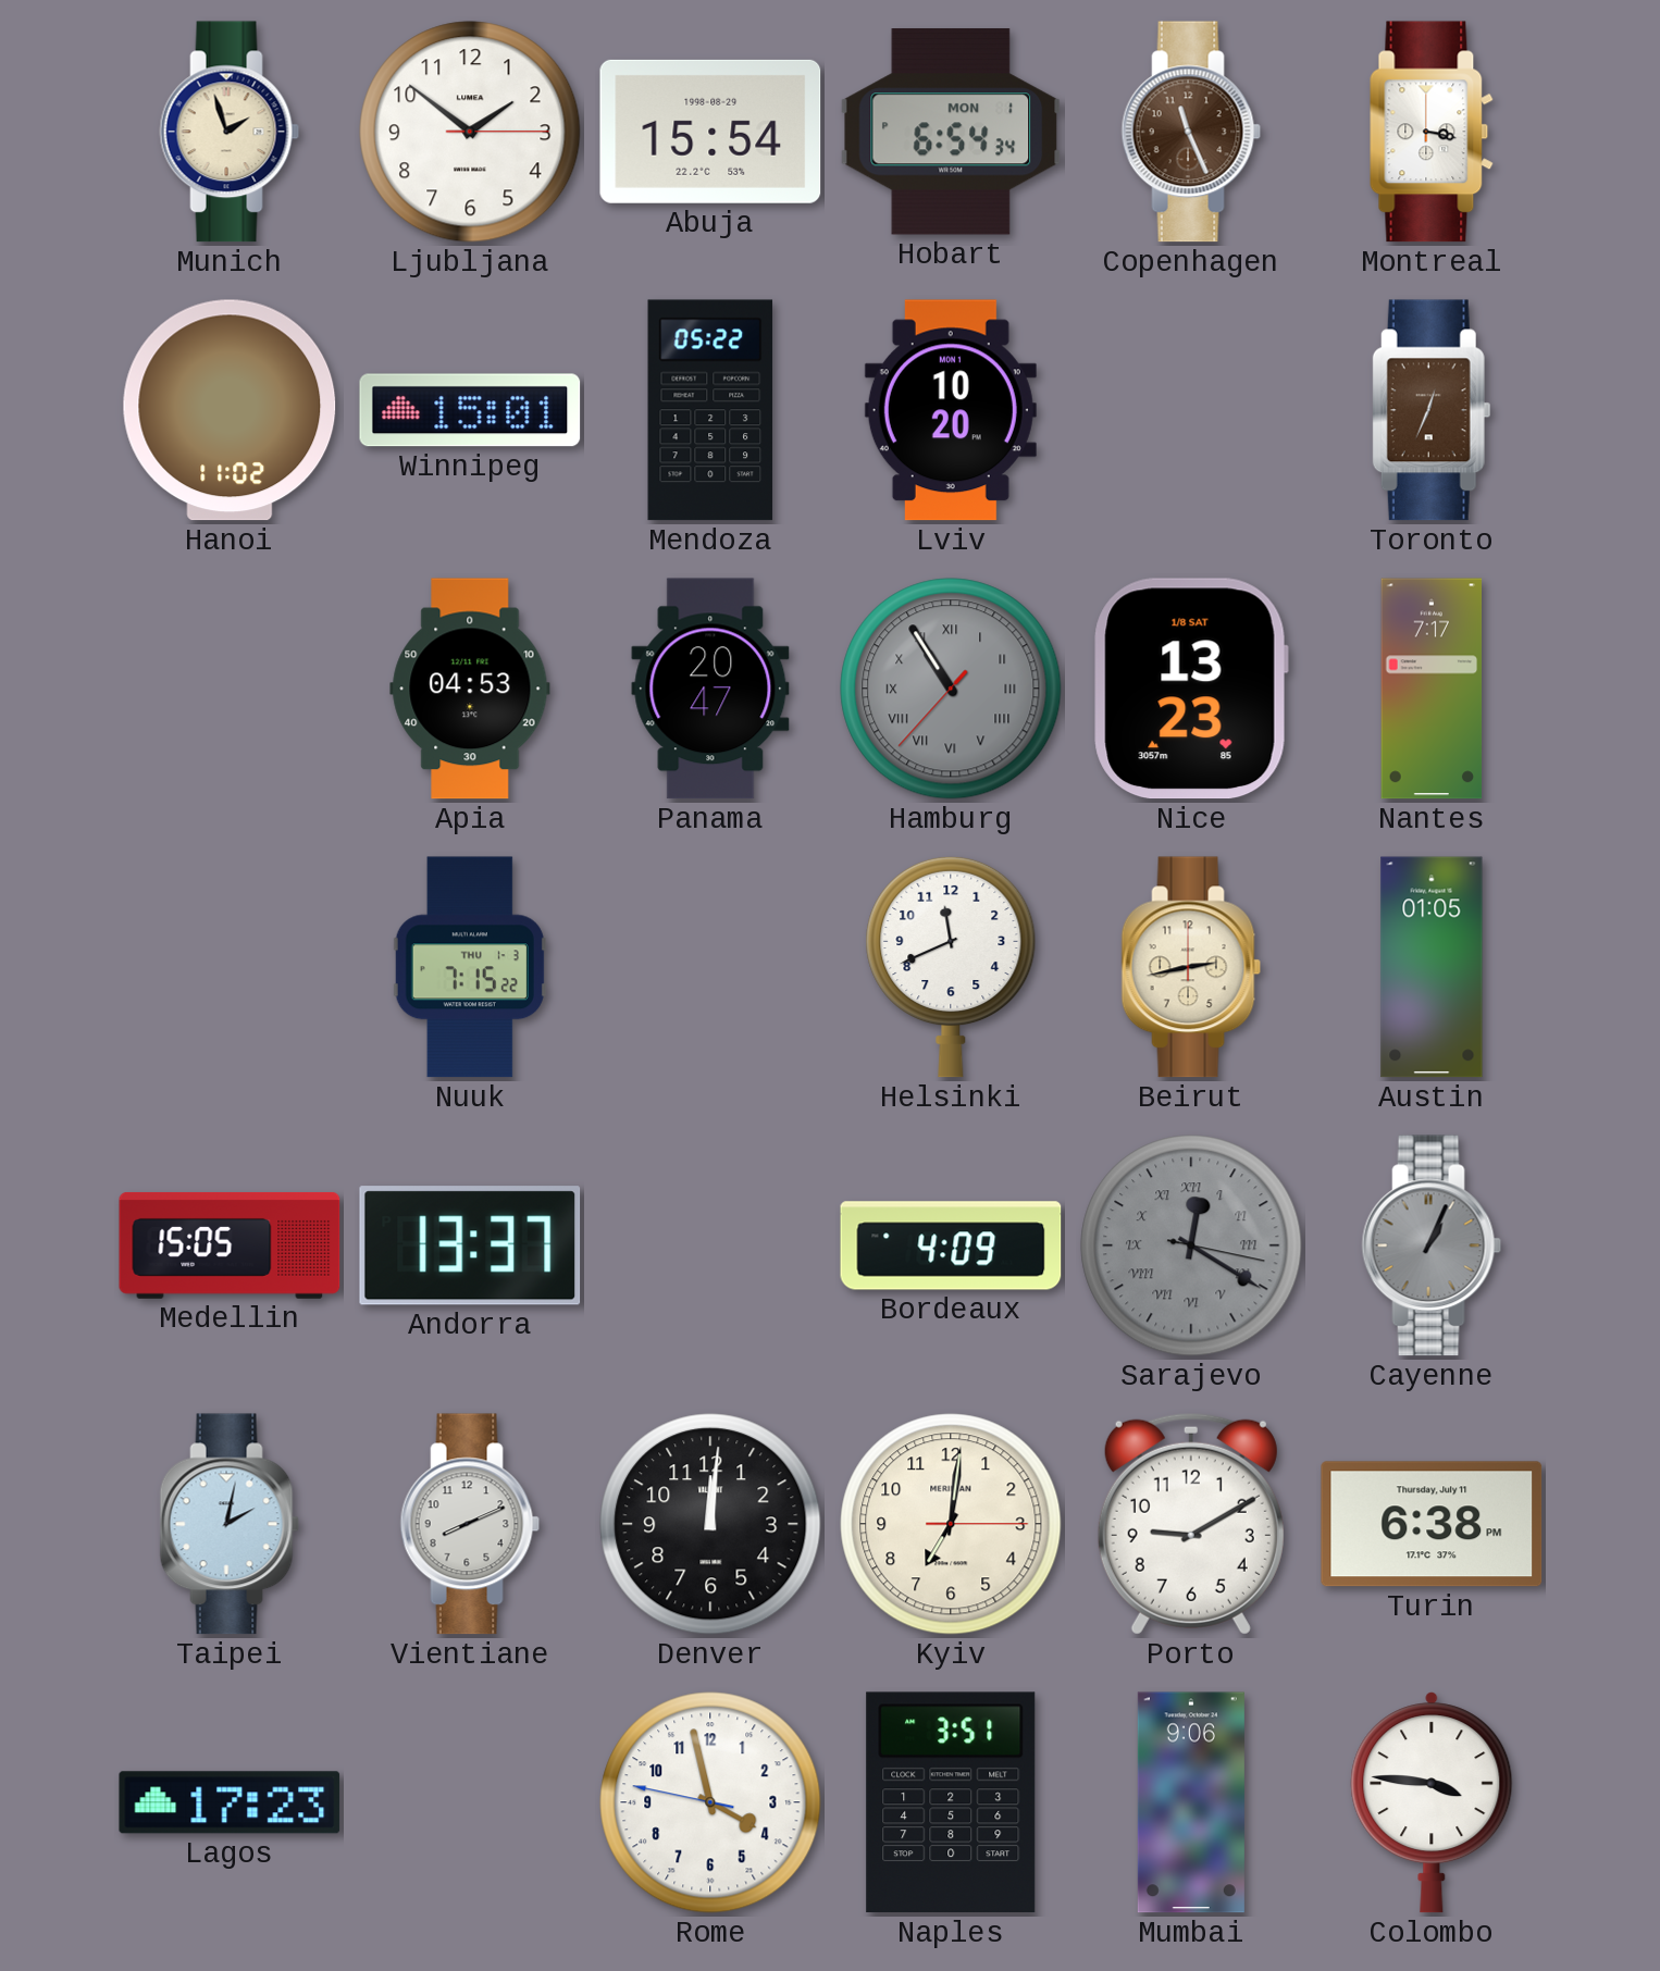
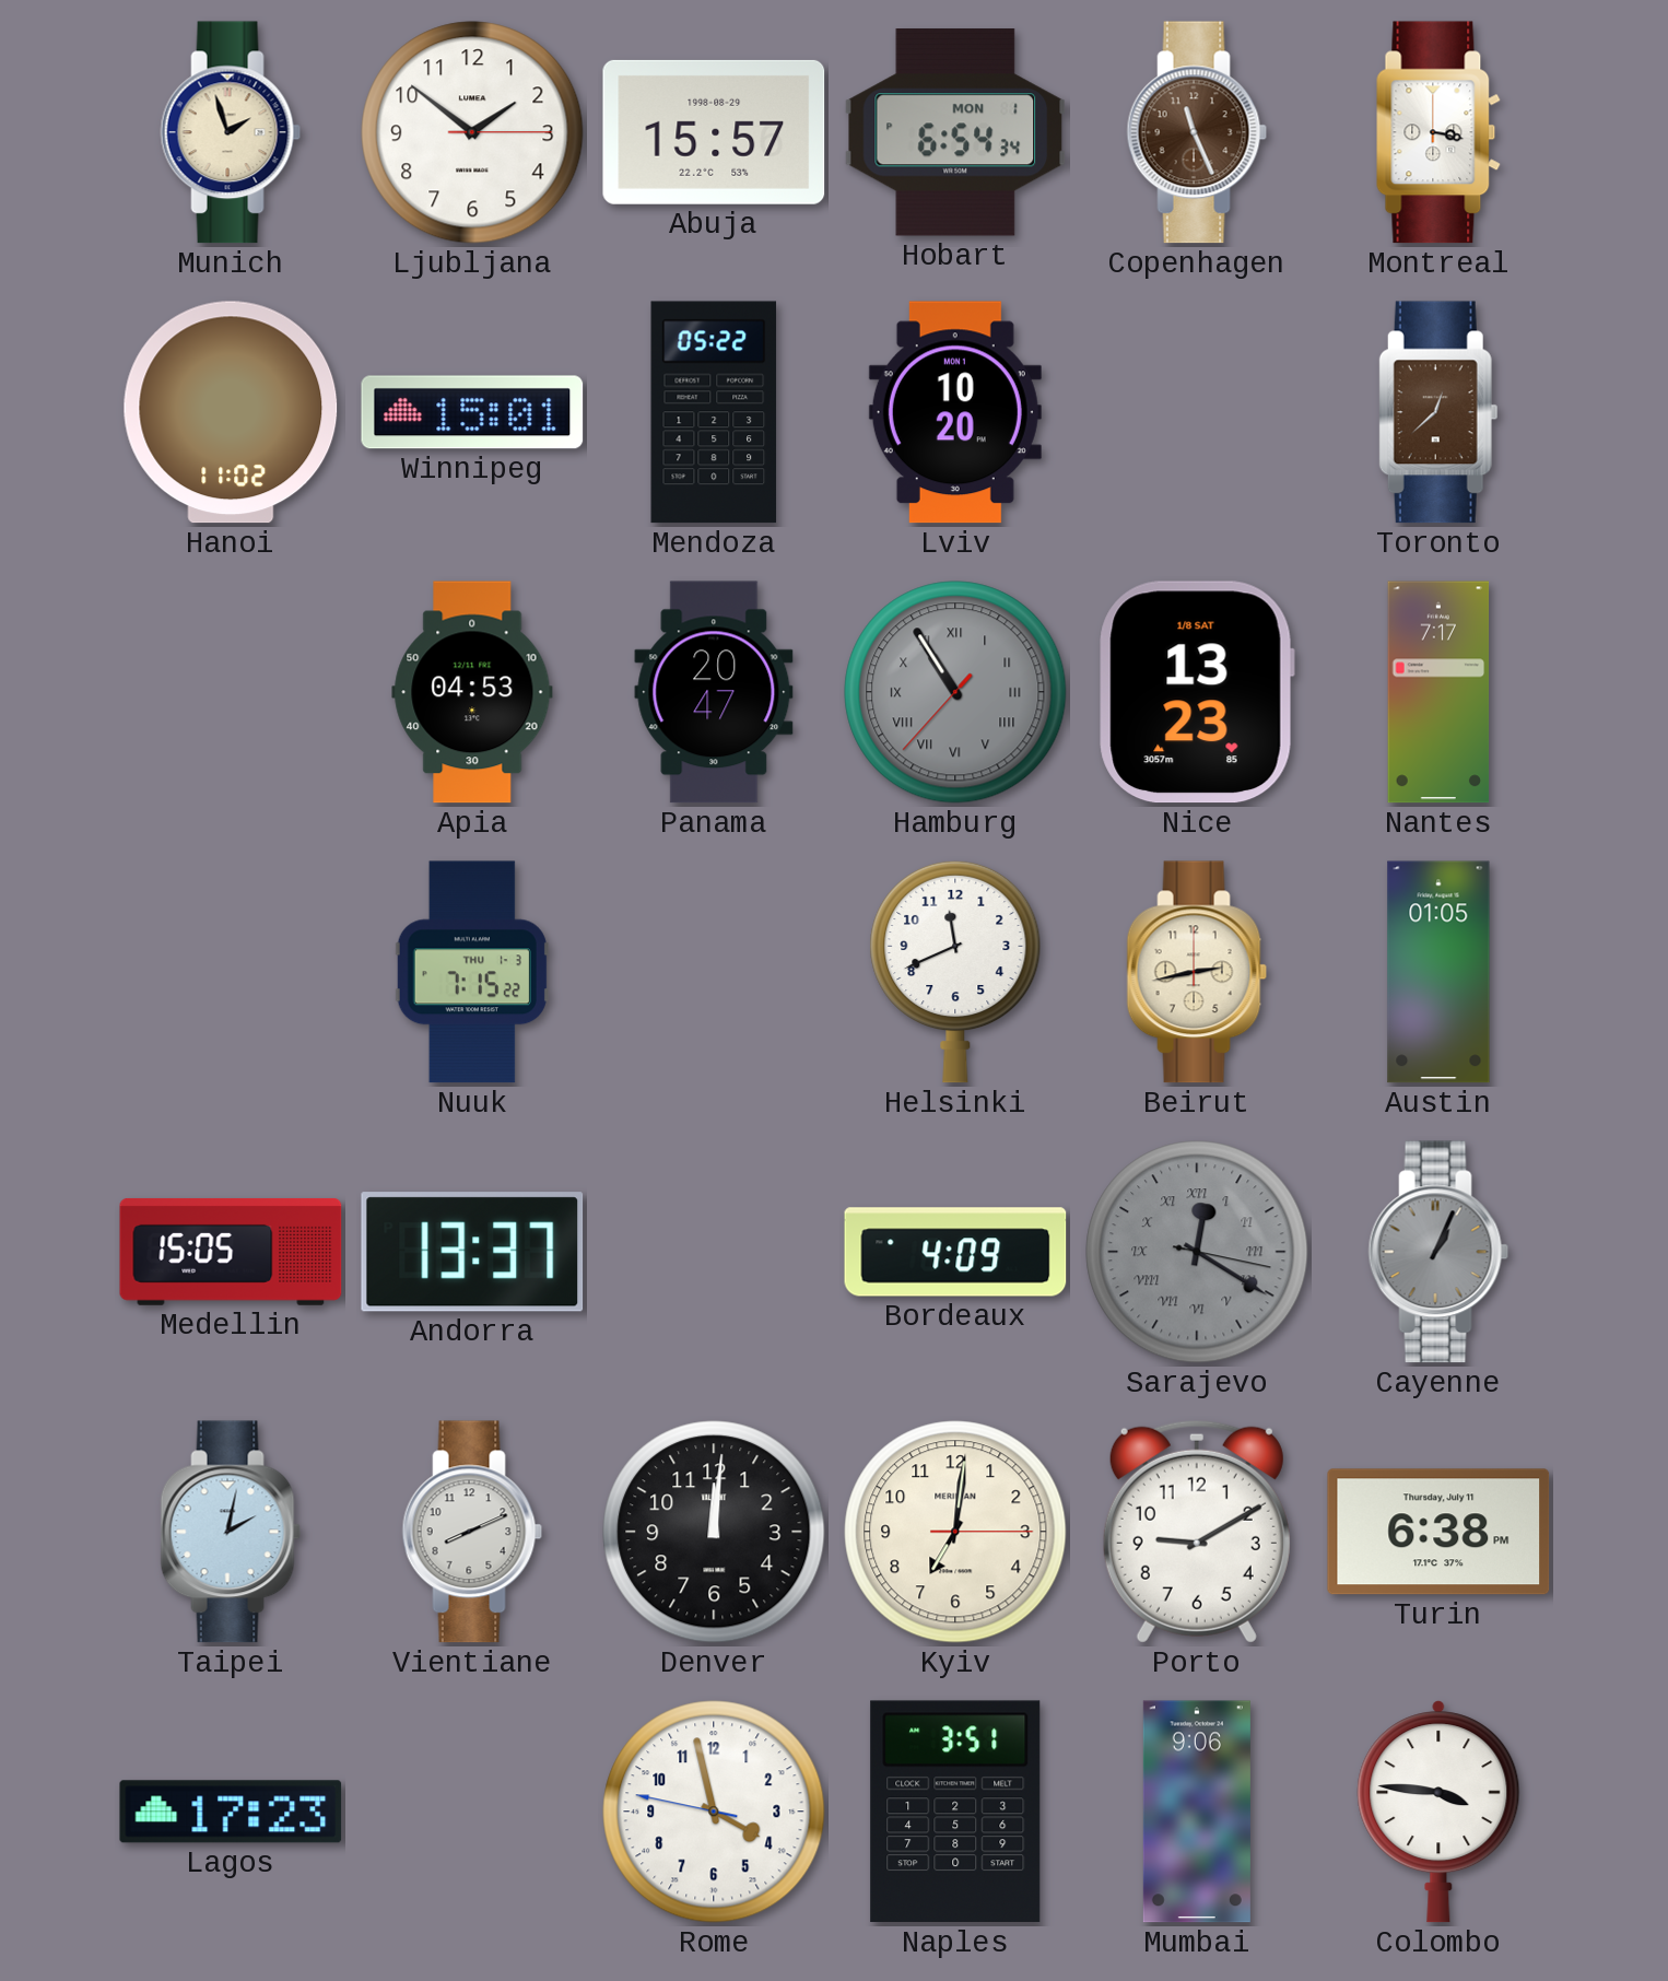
Abuja: 15:54 -> 15:57 (714, 132)
Toronto: 12:34 -> 12:38 (1438, 412)
